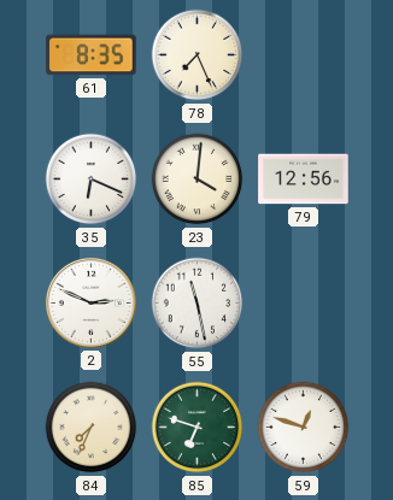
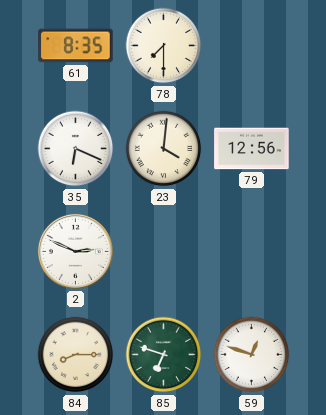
78: 7:26 -> 7:30 (164, 46)
55: 11:28 -> none (198, 304)
84: 7:34 -> 8:15 (76, 355)
